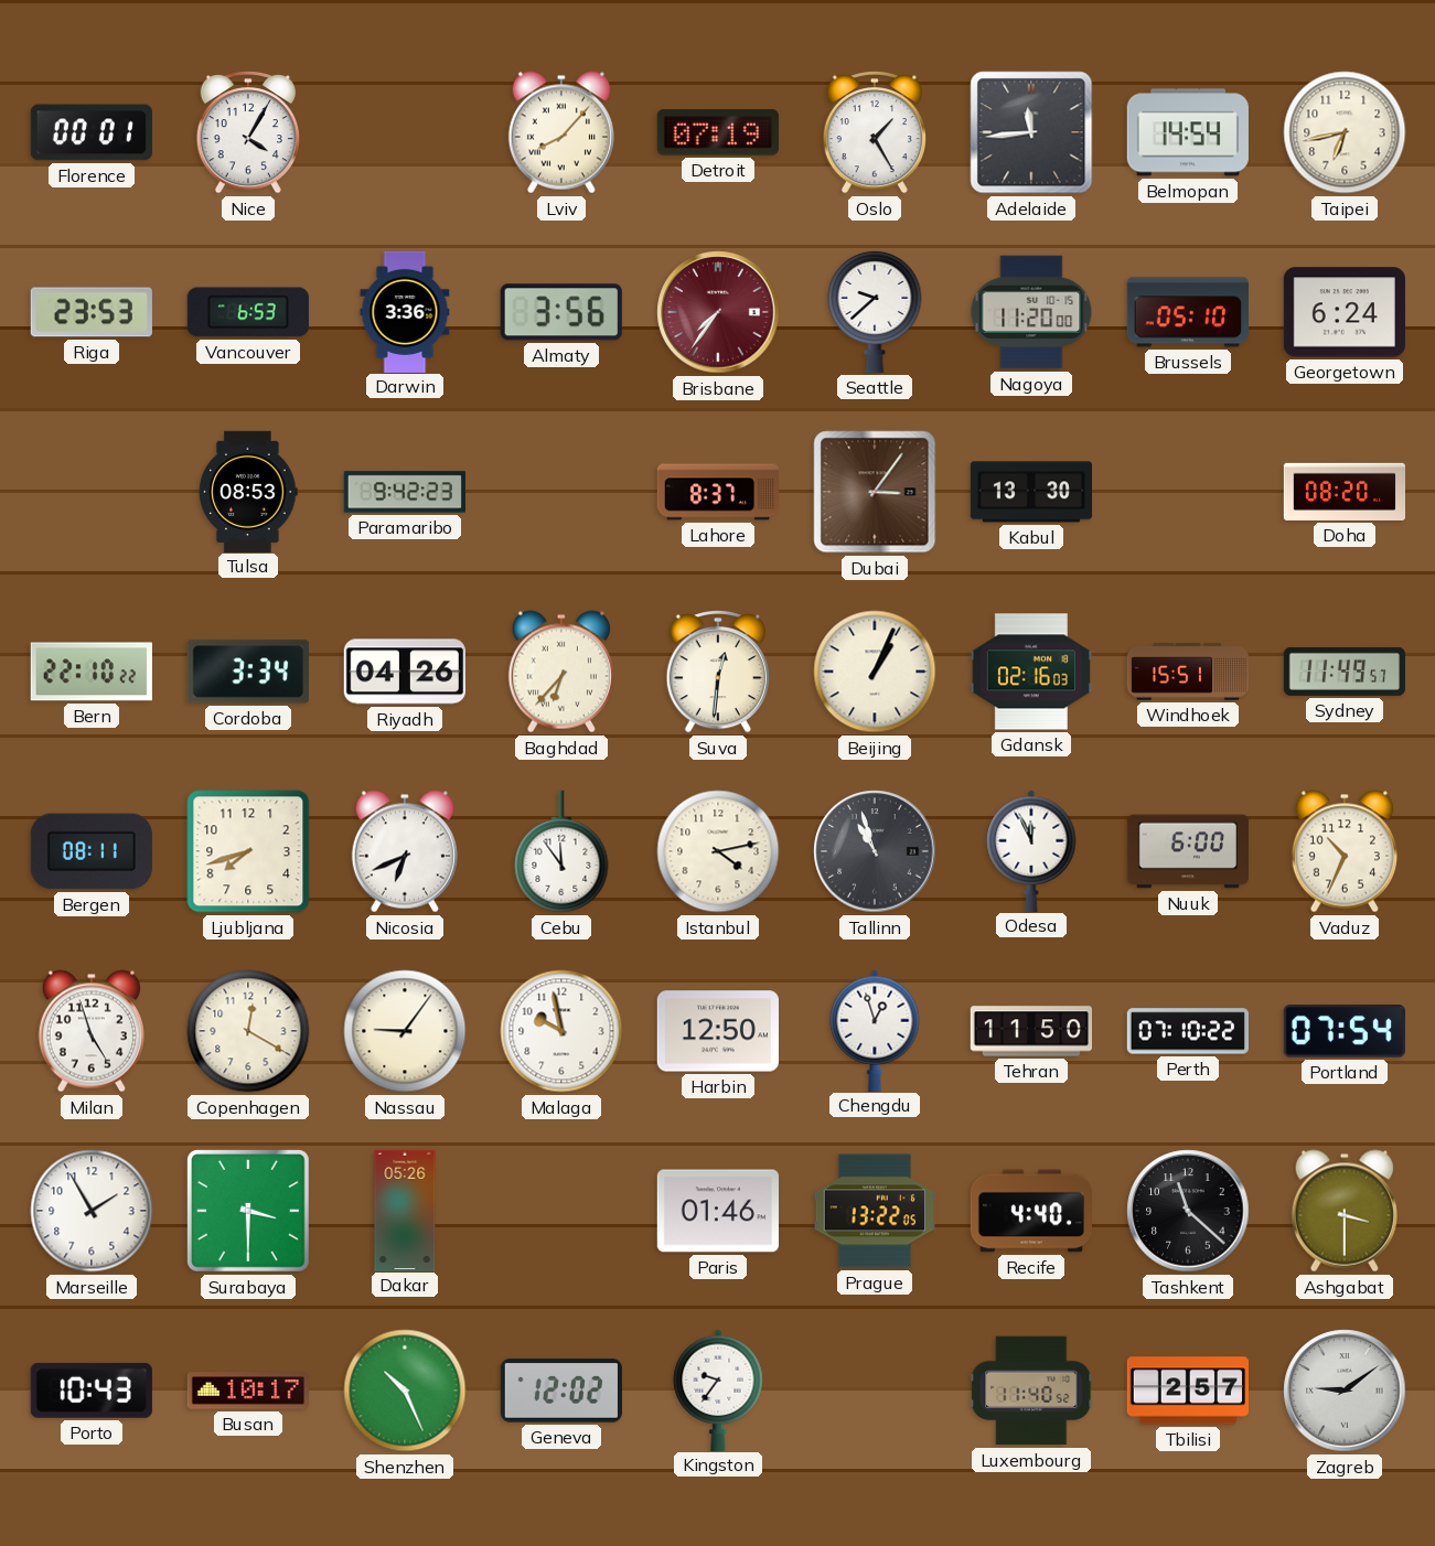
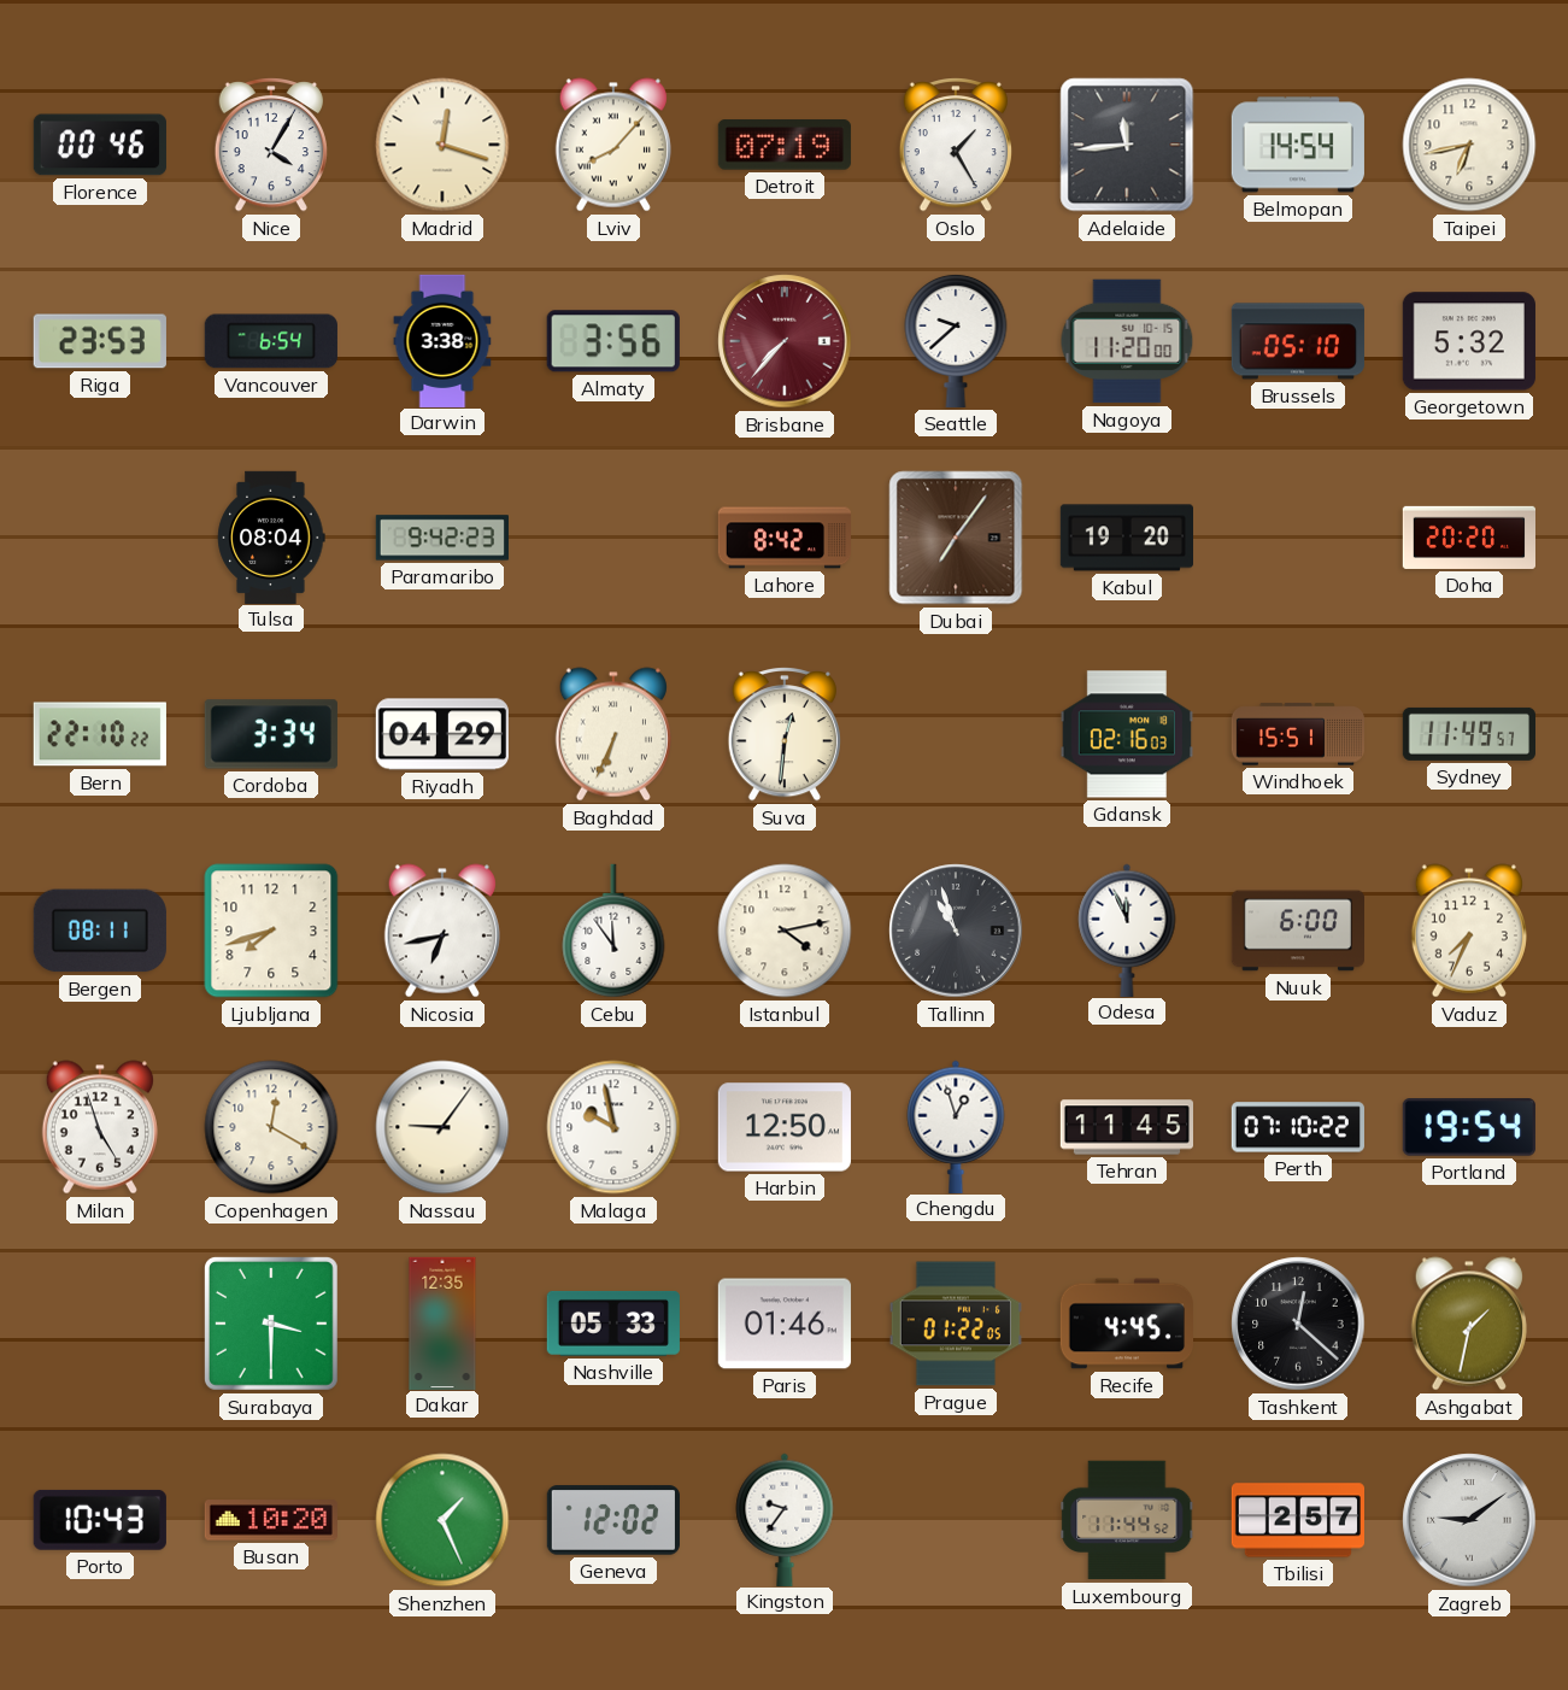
Florence: 00:01 -> 00:46 (100, 145)
Madrid: none -> 12:18 (442, 145)
Vancouver: 6:53 -> 6:54 (271, 341)
Darwin: 3:36 -> 3:38 (442, 340)
Brisbane: 7:36 -> 7:37 (785, 341)
Georgetown: 6:24 -> 5:32 (1469, 341)
Tulsa: 08:53 -> 08:04 (271, 536)
Lahore: 8:37 -> 8:42 (783, 538)
Dubai: 3:06 -> 7:06 (956, 538)
Kabul: 13:30 -> 19:20 (1126, 538)
Doha: 08:20 -> 20:20 (1468, 538)
Riyadh: 04:26 -> 04:29 (442, 734)
Baghdad: 6:37 -> 6:34 (613, 734)
Beijing: 1:04 -> none (875, 672)
Nicosia: 6:41 -> 6:43 (442, 931)
Vaduz: 10:34 -> 7:34 (1469, 931)
Tehran: 11:50 -> 11:45 (1126, 1127)
Portland: 07:54 -> 19:54 (1469, 1127)
Marseille: 1:55 -> none (92, 1211)
Dakar: 05:26 -> 12:35 (442, 1322)
Nashville: none -> 05:33 (613, 1324)
Prague: 13:22 -> 01:22 (956, 1324)
Recife: 4:40 -> 4:45 (1126, 1324)
Tashkent: 11:22 -> 12:22 (1298, 1324)
Ashgabat: 3:30 -> 1:32 (1469, 1324)
Busan: 10:17 -> 10:20 (271, 1520)
Shenzhen: 10:26 -> 1:26 (442, 1520)
Luxembourg: 11:40 -> 11:44 (1127, 1520)
